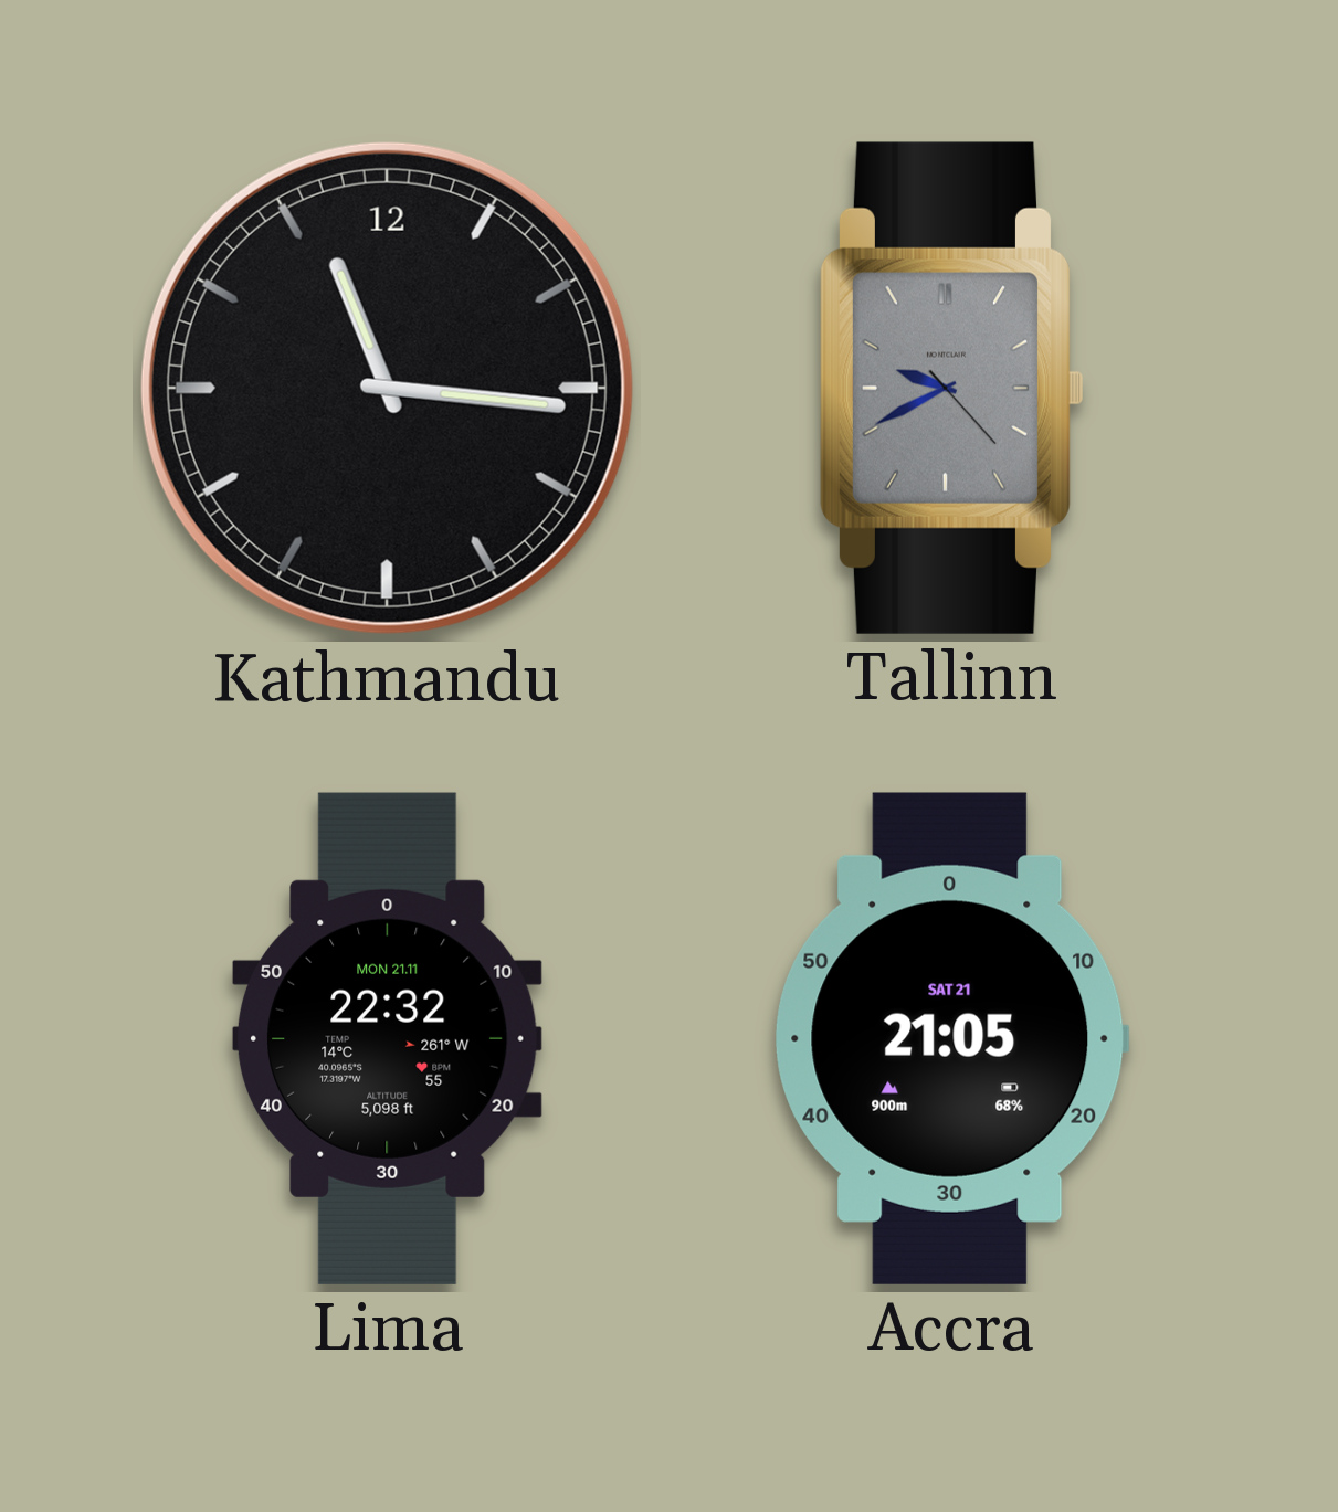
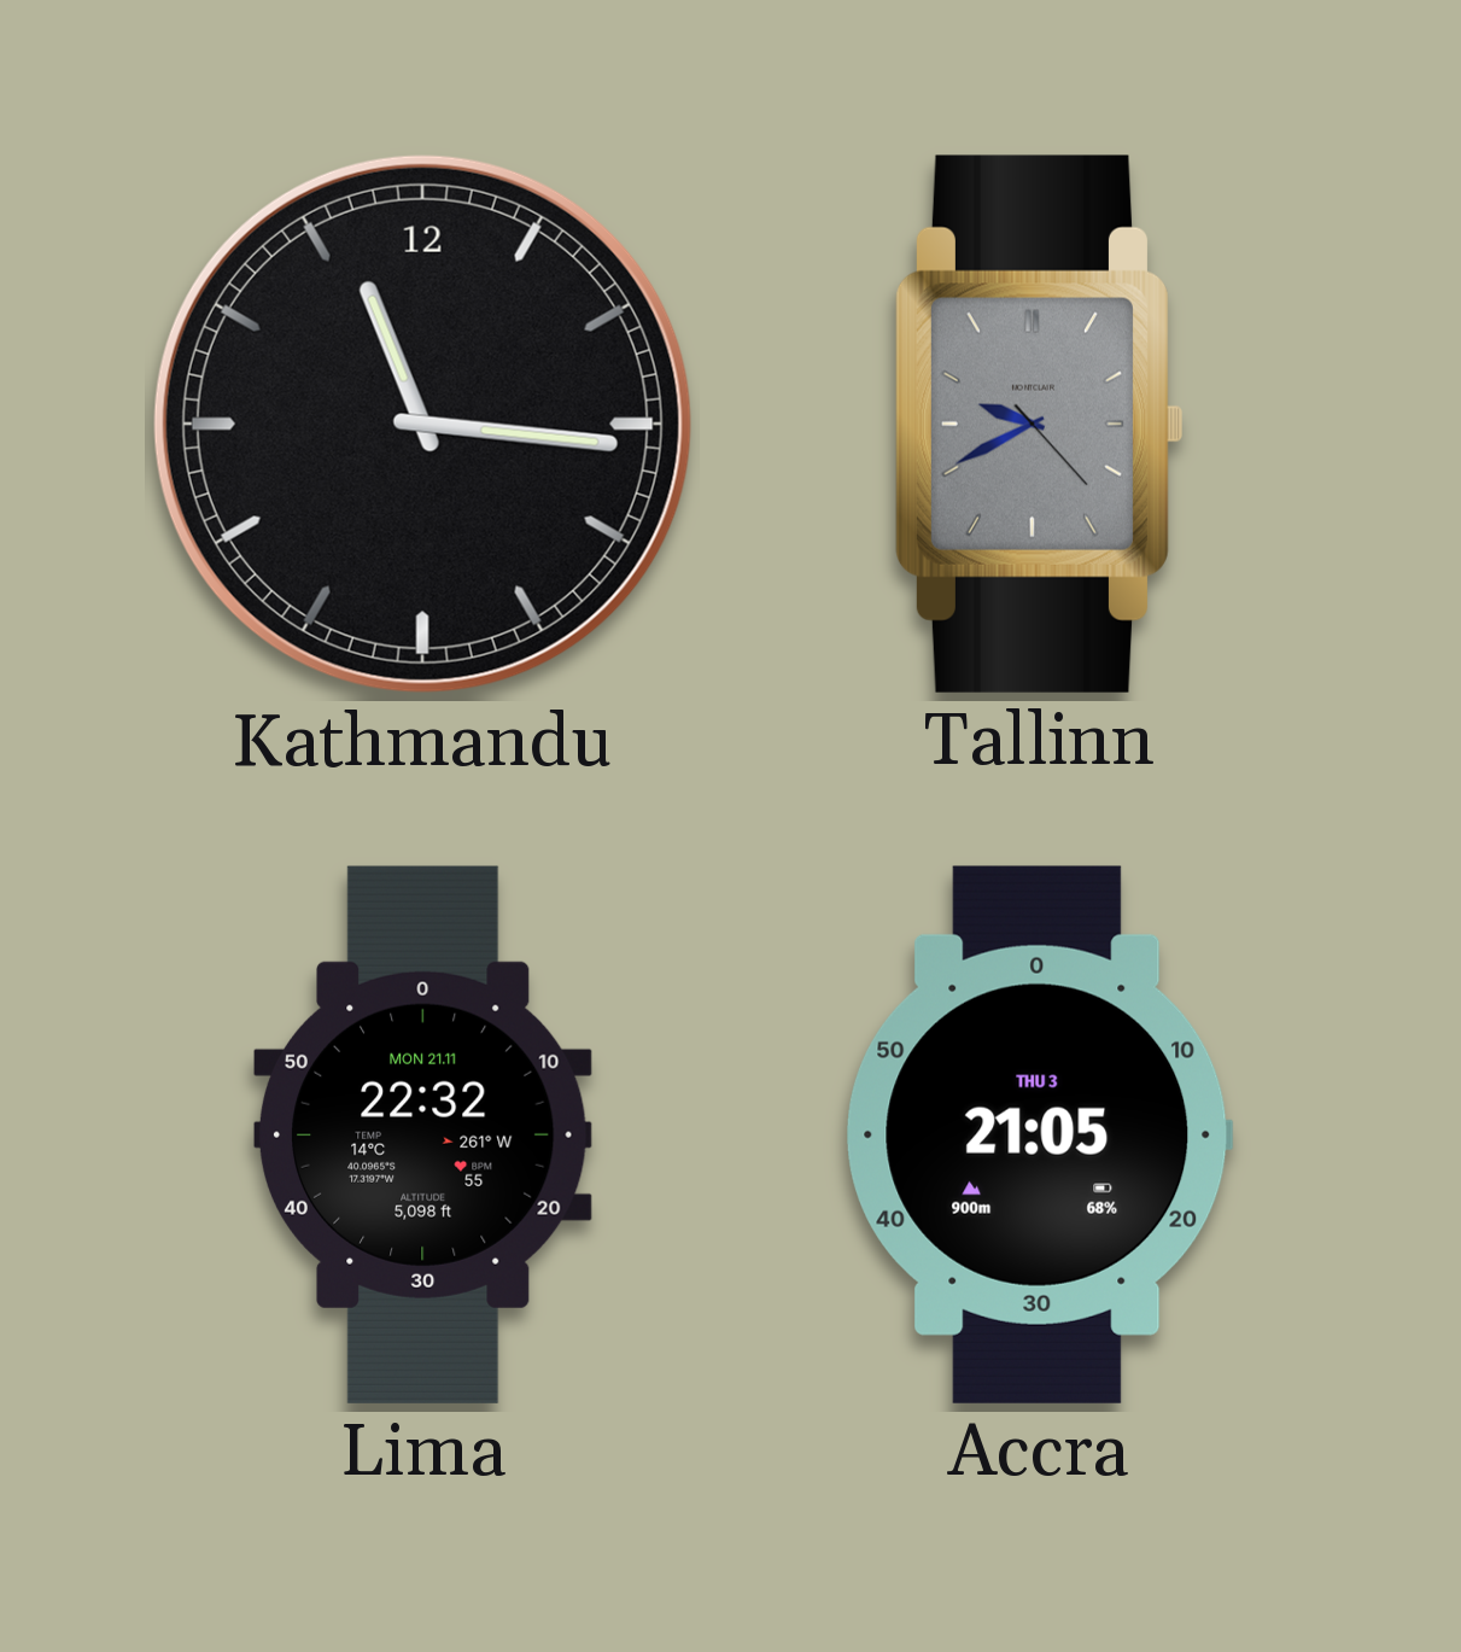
Accra date: SAT 21 -> THU 3 (1039, 1134)
